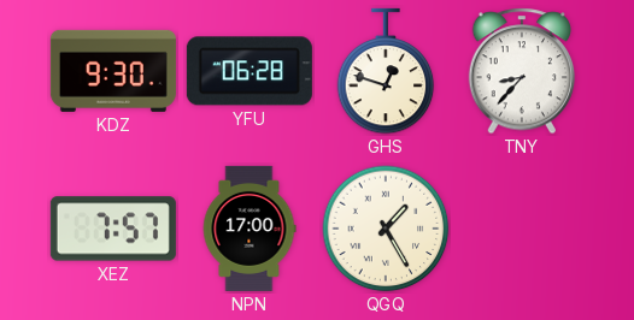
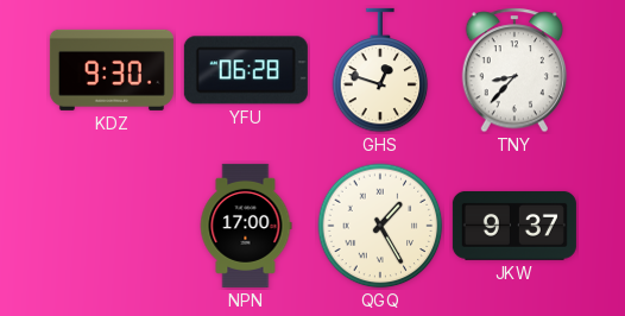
XEZ: 7:57 -> none (113, 229)
JKW: none -> 9:37 (514, 226)
